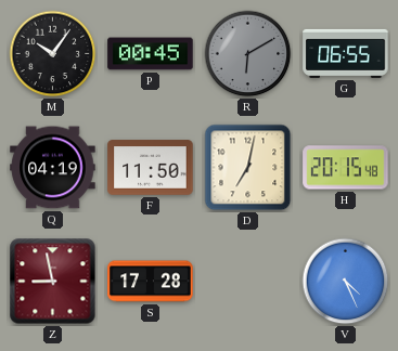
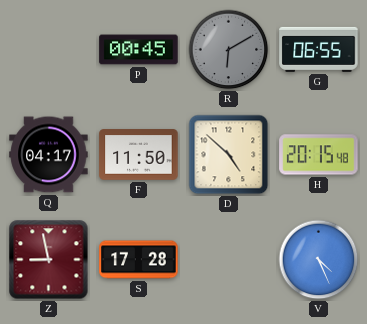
M: 10:06 -> none (53, 54)
Q: 04:19 -> 04:17 (49, 155)
D: 7:02 -> 4:52 (229, 155)
